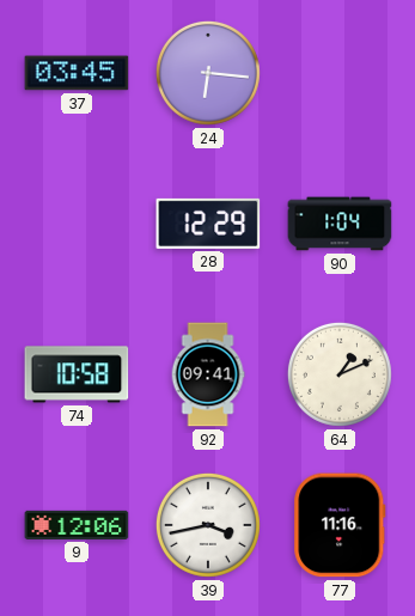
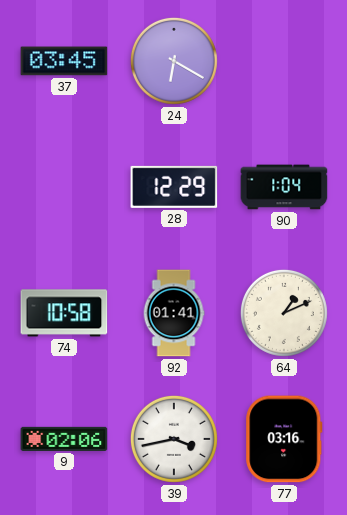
24: 6:16 -> 6:20 (174, 61)
92: 09:41 -> 01:41 (174, 313)
9: 12:06 -> 02:06 (64, 439)
77: 11:16 -> 03:16 (284, 439)
